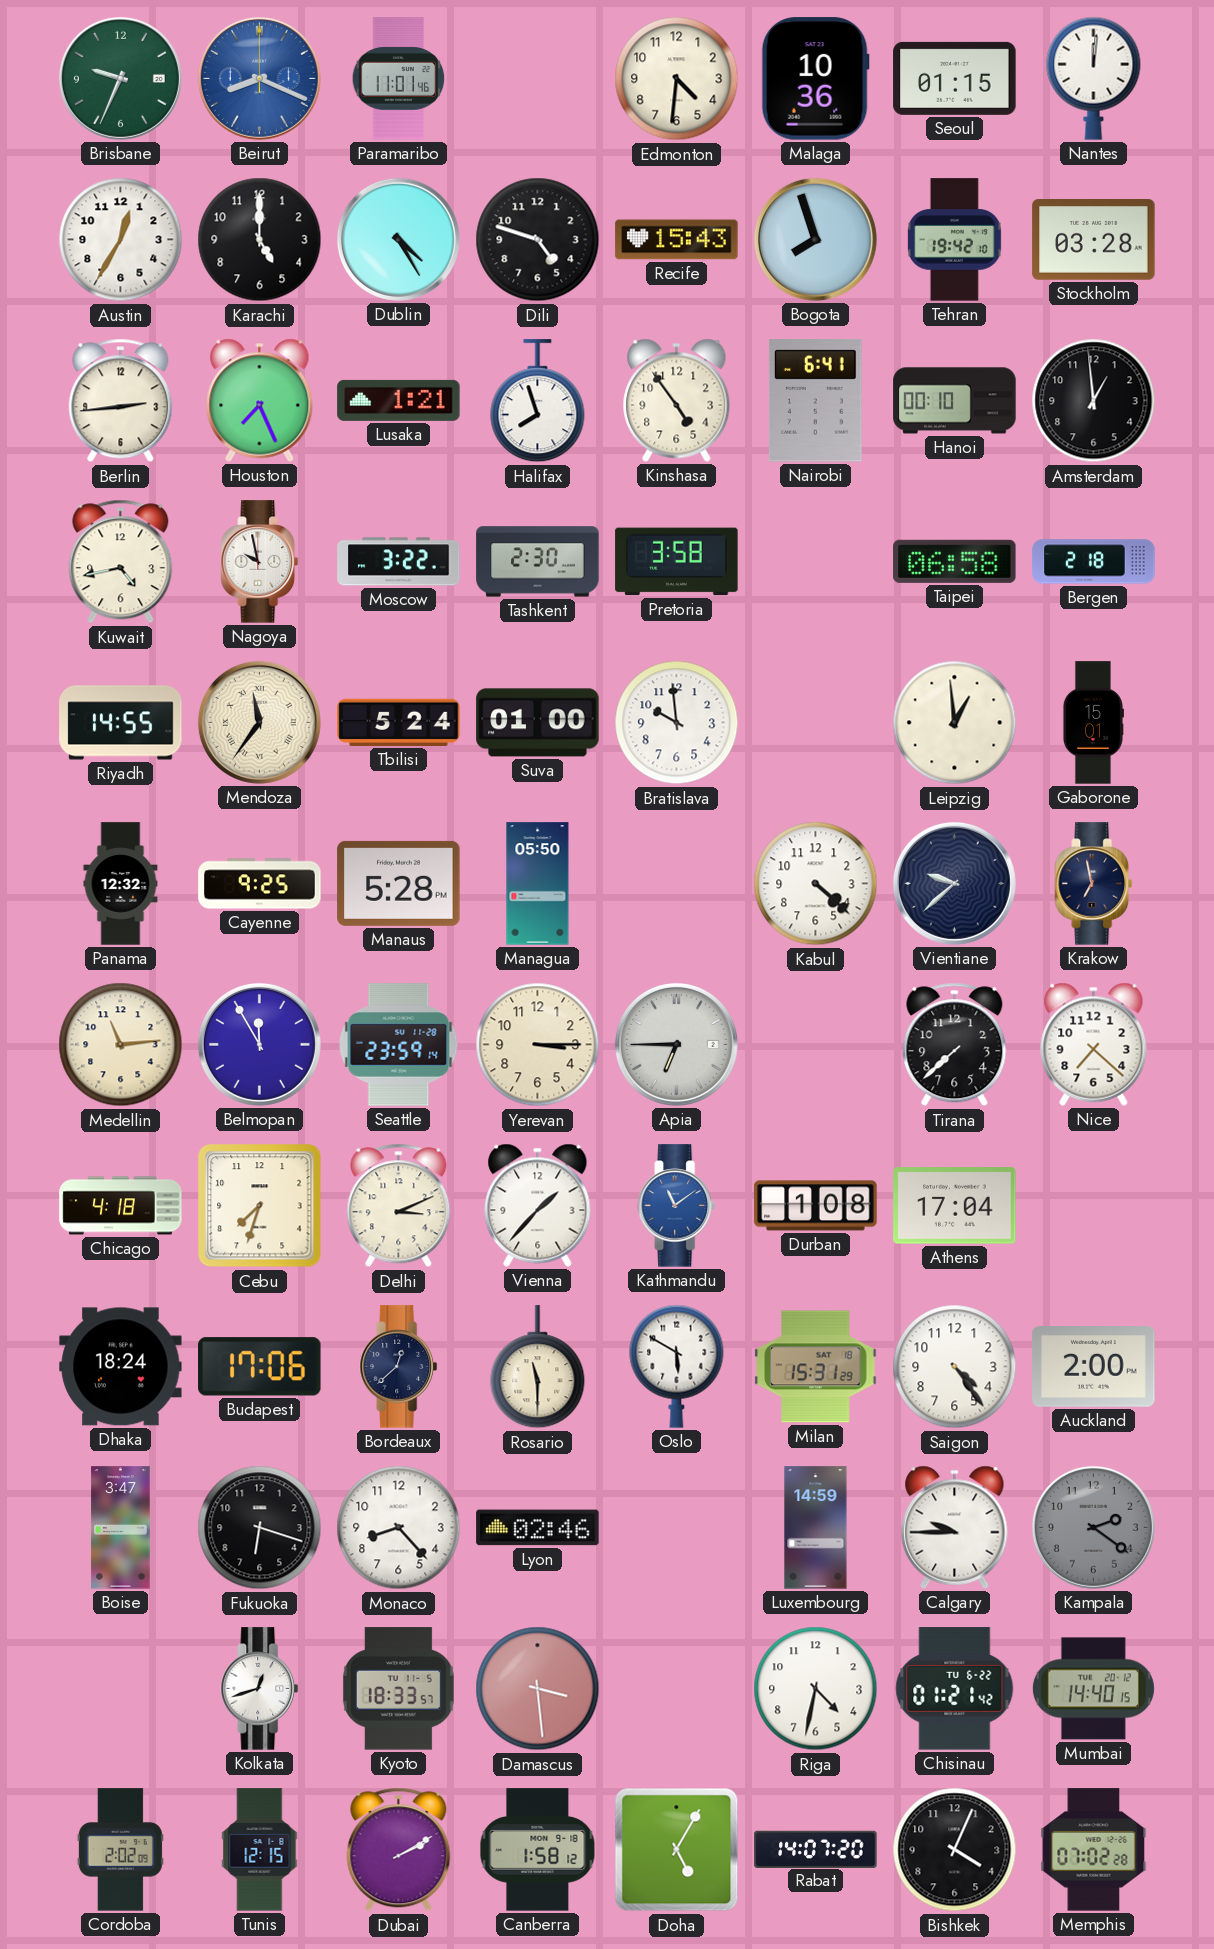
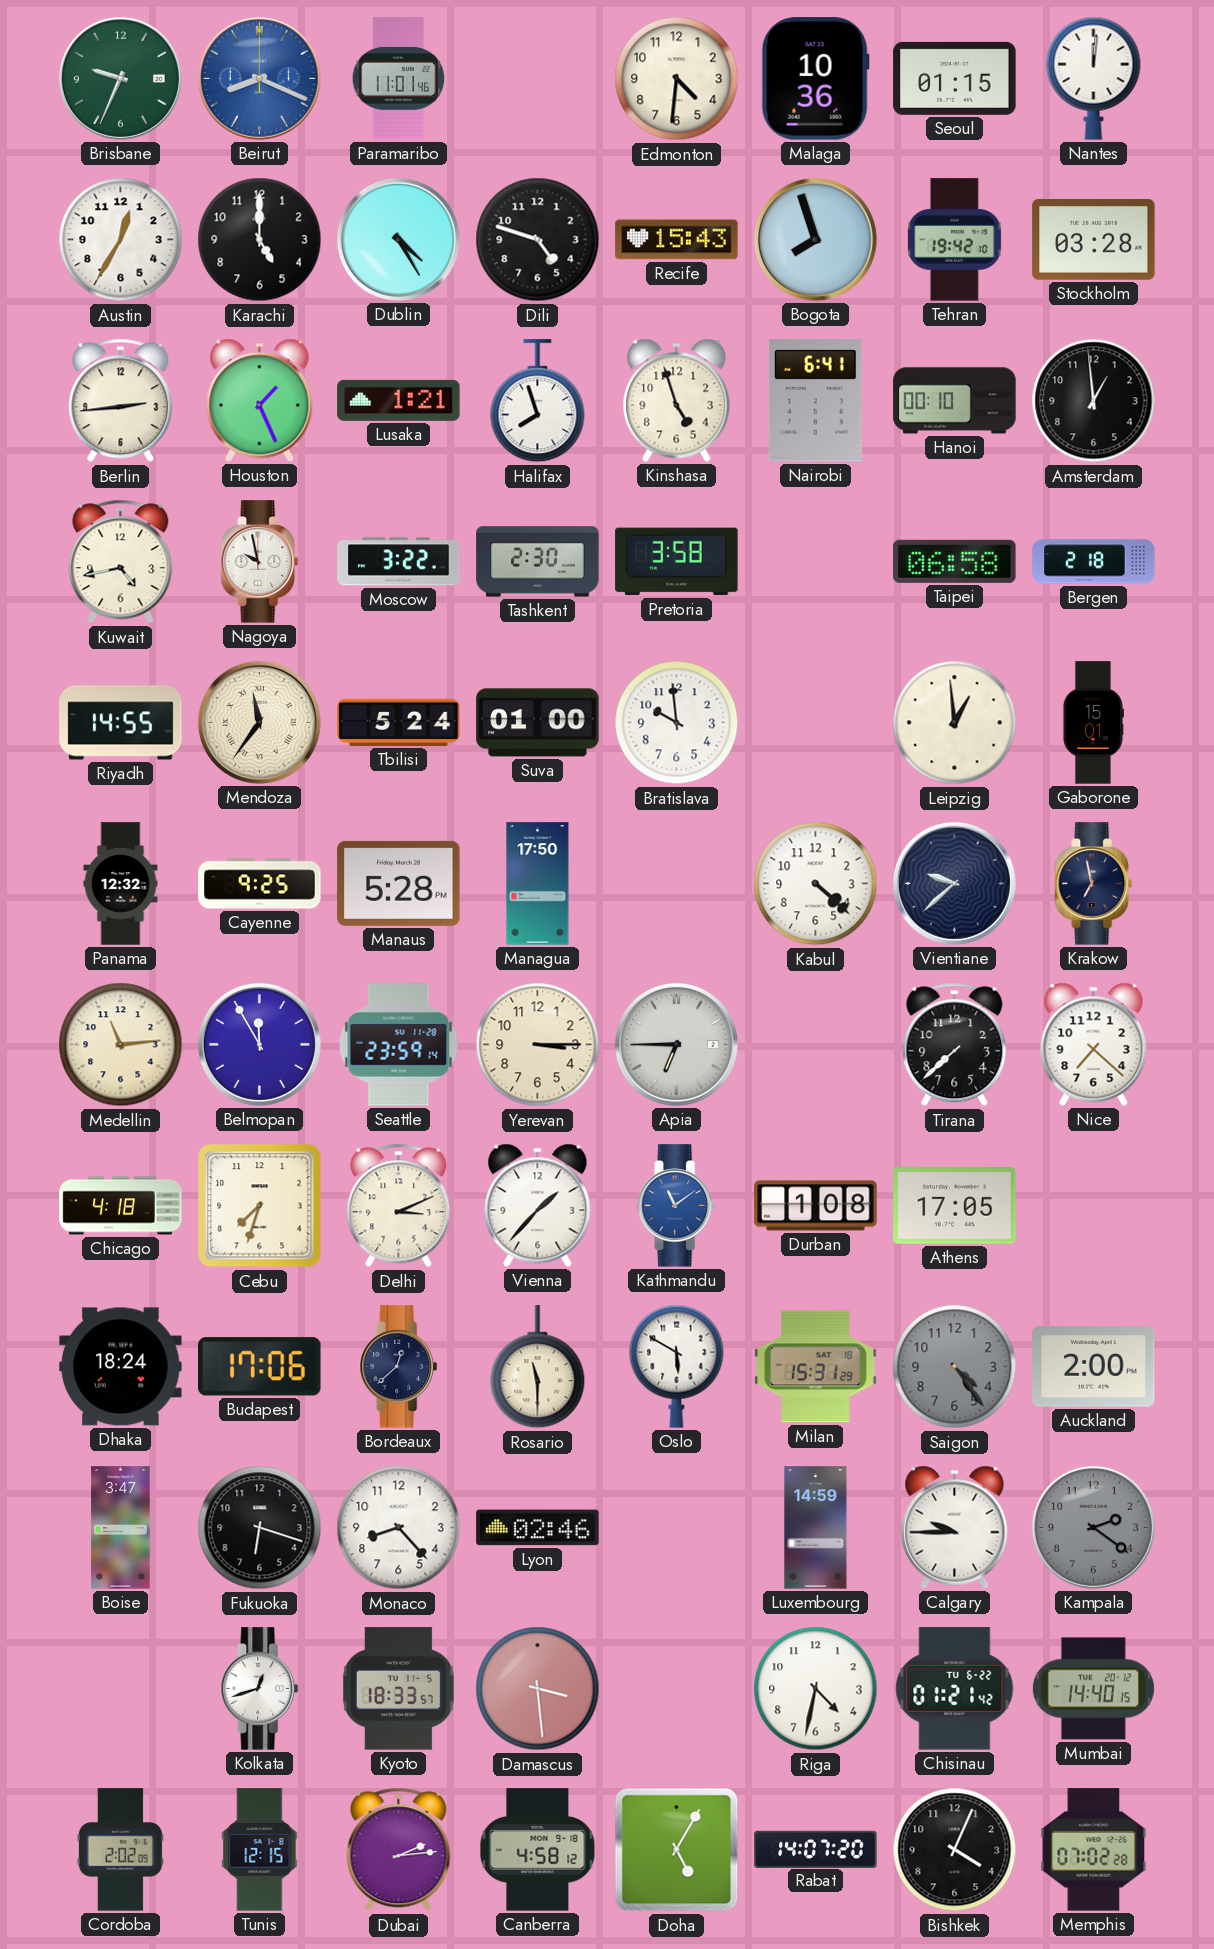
Houston: 7:26 -> 1:26 (260, 400)
Kinshasa: 4:54 -> 4:57 (677, 400)
Managua: 05:50 -> 17:50 (538, 884)
Athens: 17:04 -> 17:05 (955, 1206)
Saigon dial: white -> grey (955, 1367)
Dubai: 2:10 -> 2:14 (399, 1850)
Canberra: 1:58 -> 4:58 (538, 1850)
